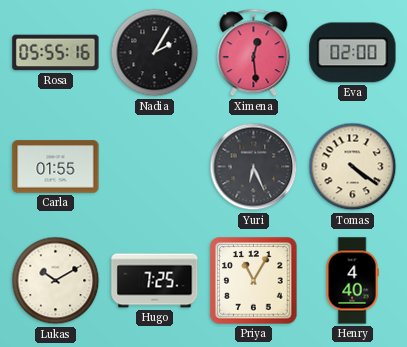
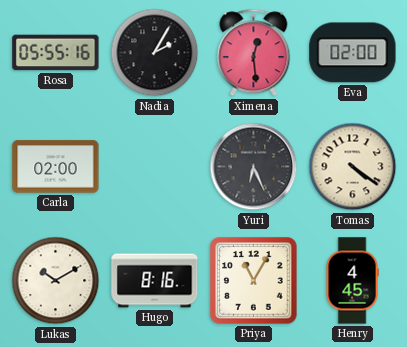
Carla: 01:55 -> 02:00 (56, 167)
Hugo: 7:25 -> 8:16 (155, 281)
Henry: 4:40 -> 4:45 (352, 281)
